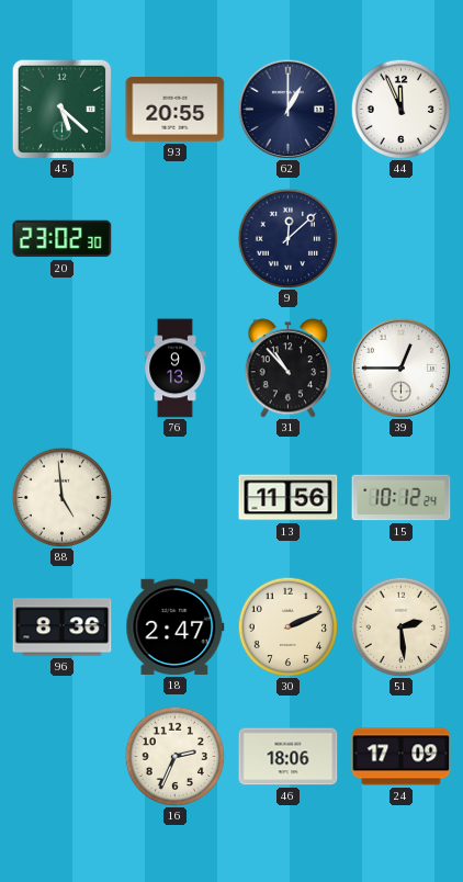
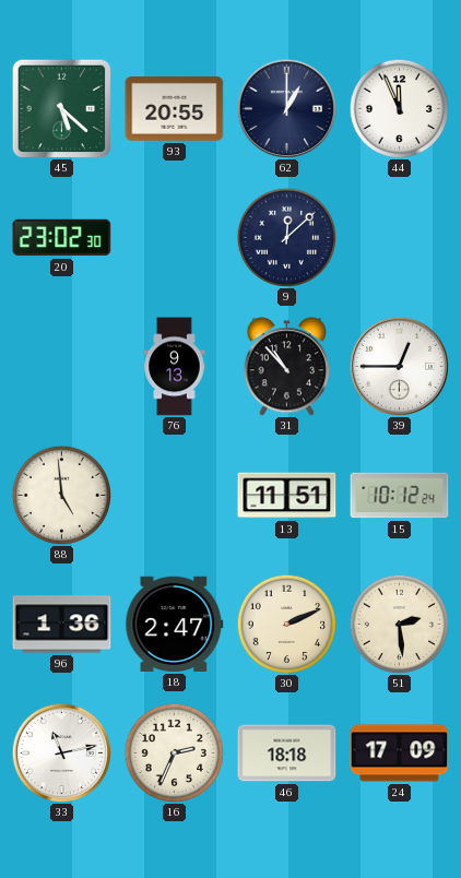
13: 11:56 -> 11:51 (287, 496)
96: 8:36 -> 1:36 (62, 625)
33: none -> 11:13 (61, 752)
46: 18:06 -> 18:18 (287, 754)
